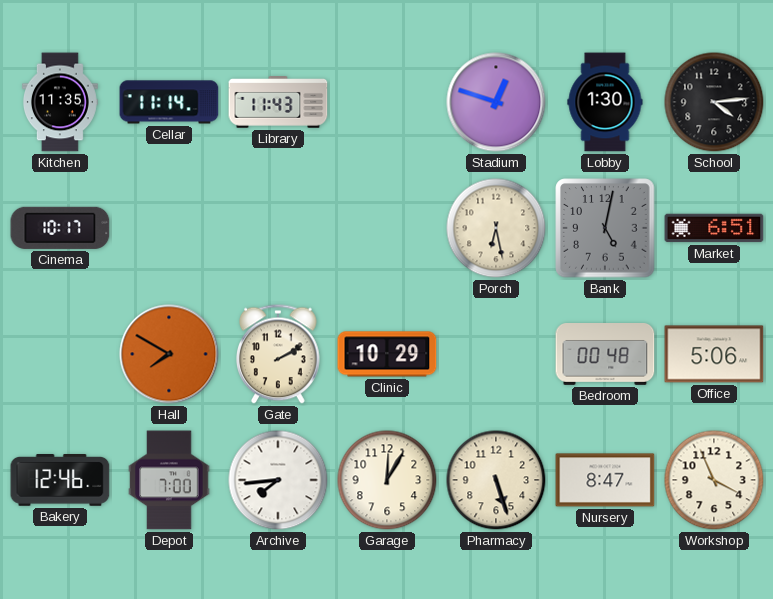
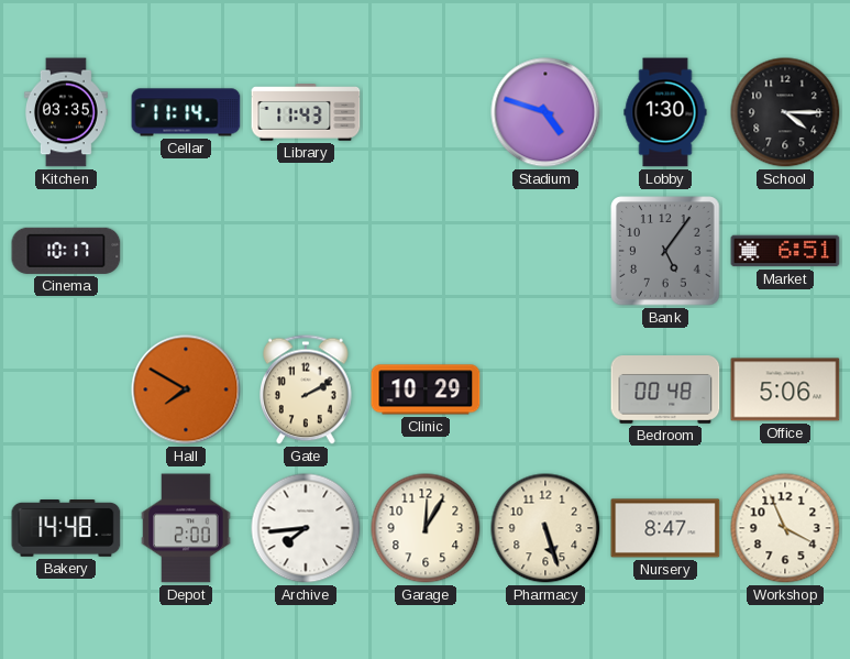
Kitchen: 11:35 -> 03:35 (66, 112)
Stadium: 12:48 -> 4:48 (545, 112)
School: 4:14 -> 4:15 (785, 112)
Porch: 6:28 -> none (496, 228)
Bank: 5:02 -> 5:06 (665, 251)
Bakery: 12:46 -> 14:48 (66, 529)
Depot: 7:00 -> 2:00 (186, 528)
